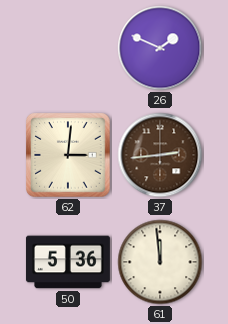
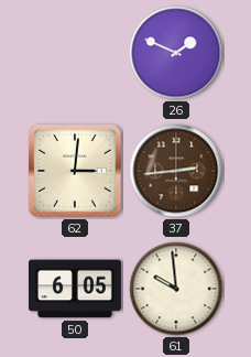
50: 5:36 -> 6:05 (75, 289)
61: 11:59 -> 9:59 (176, 289)
